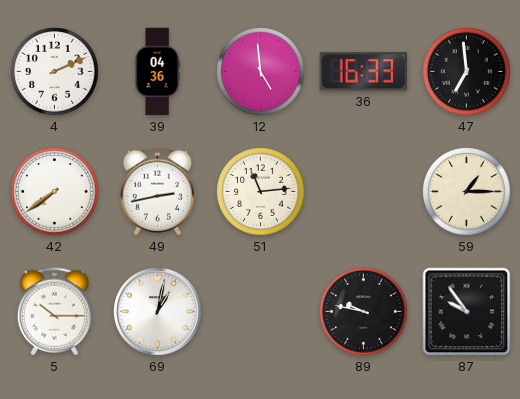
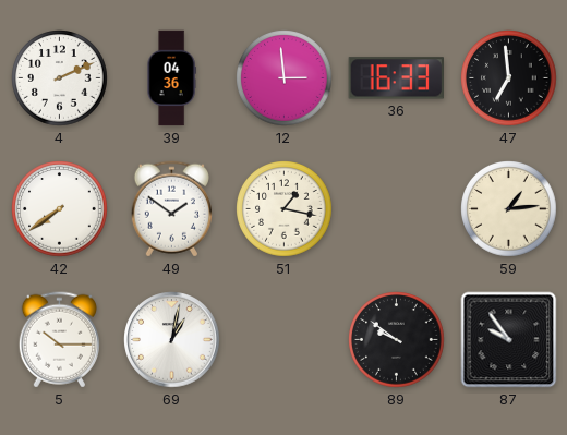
12: 4:59 -> 2:59 (285, 78)
49: 2:43 -> 1:51 (171, 209)
51: 11:14 -> 1:17 (285, 209)
59: 1:15 -> 1:14 (509, 209)
89: 9:47 -> 9:51 (397, 340)
